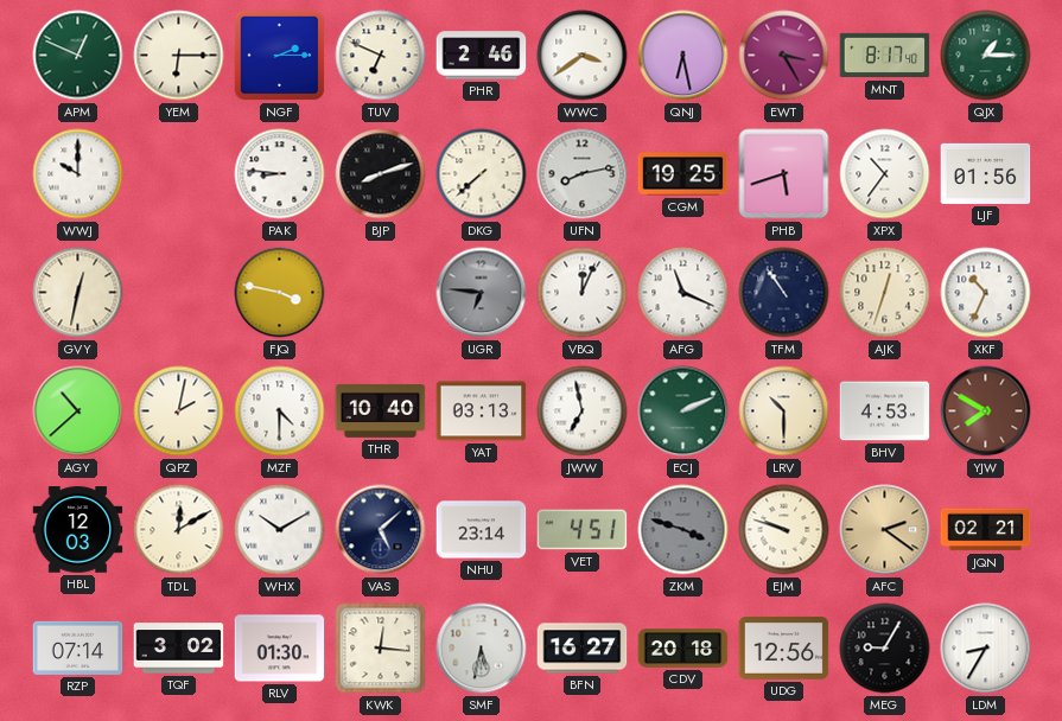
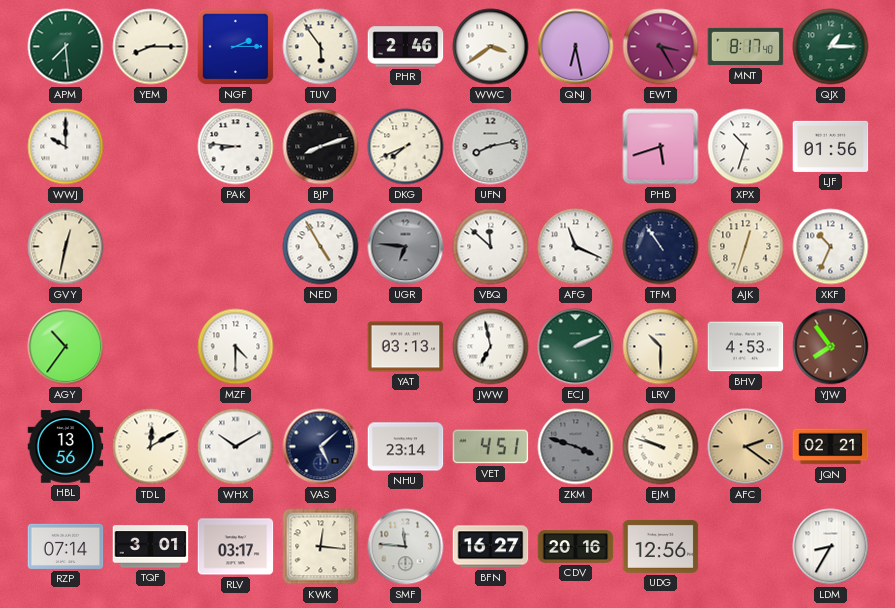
APM: 12:49 -> 7:29 (66, 47)
YEM: 6:15 -> 8:15 (151, 47)
TUV: 6:49 -> 5:54 (321, 47)
DKG: 7:38 -> 7:41 (406, 147)
CGM: 19:25 -> none (683, 174)
XPX: 10:36 -> 10:33 (746, 147)
FJQ: 3:47 -> none (280, 293)
NED: none -> 4:55 (321, 247)
VBQ: 12:04 -> 11:52 (491, 247)
AGY: 10:38 -> 10:36 (66, 347)
QPZ: 2:02 -> none (179, 411)
THR: 10:40 -> none (381, 410)
YJW: 7:50 -> 7:54 (831, 347)
HBL: 12:03 -> 13:56 (66, 447)
TQF: 3:02 -> 3:01 (151, 547)
RLV: 01:30 -> 03:17 (236, 547)
SMF: 5:32 -> 11:46 (406, 547)
CDV: 20:18 -> 20:16 (576, 547)
MEG: 9:05 -> none (885, 649)
